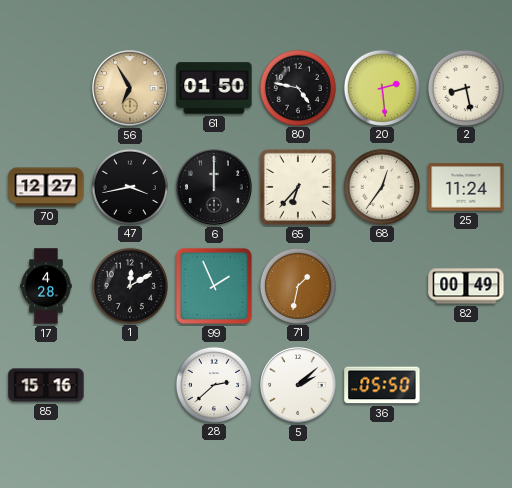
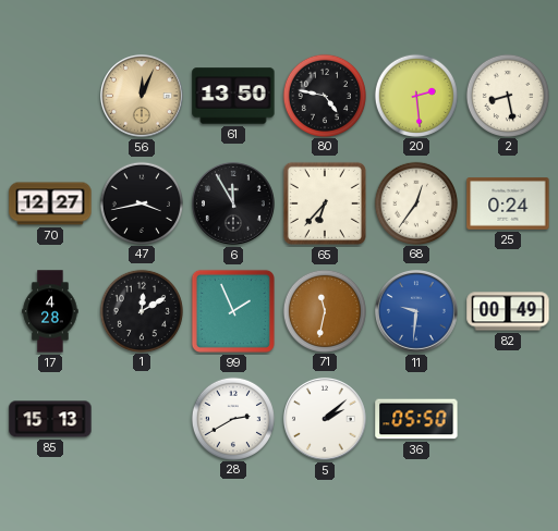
56: 6:55 -> 12:04 (143, 97)
61: 01:50 -> 13:50 (233, 96)
6: 12:00 -> 11:55 (234, 205)
25: 11:24 -> 0:24 (508, 203)
71: 1:32 -> 11:32 (324, 310)
11: none -> 9:31 (417, 312)
85: 15:16 -> 15:13 (50, 419)
28: 2:38 -> 2:40 (232, 418)
